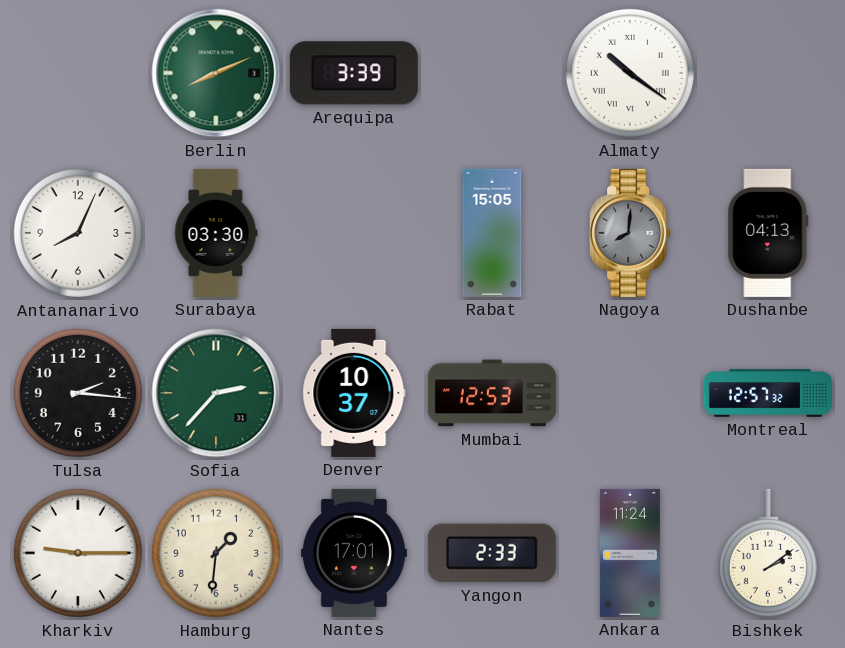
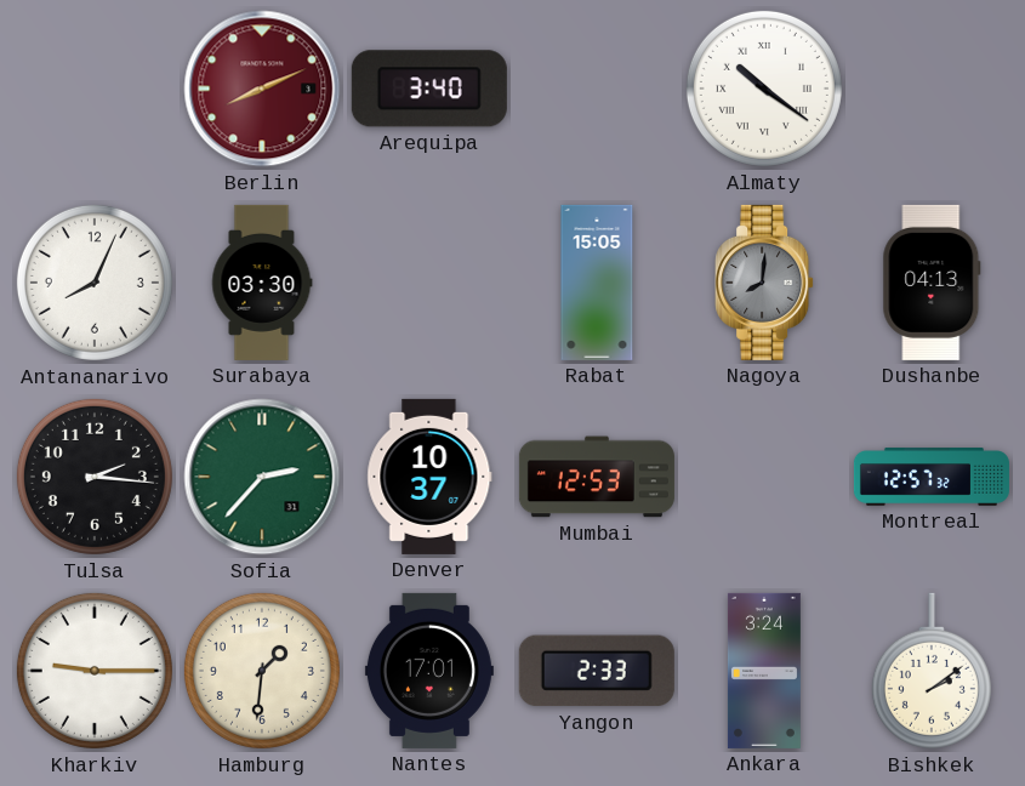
Berlin dial: green -> burgundy (262, 89)
Arequipa: 3:39 -> 3:40 (429, 89)
Ankara: 11:24 -> 3:24 (764, 671)
